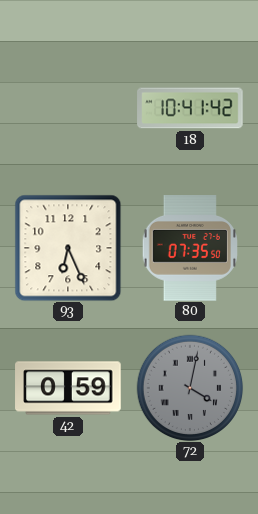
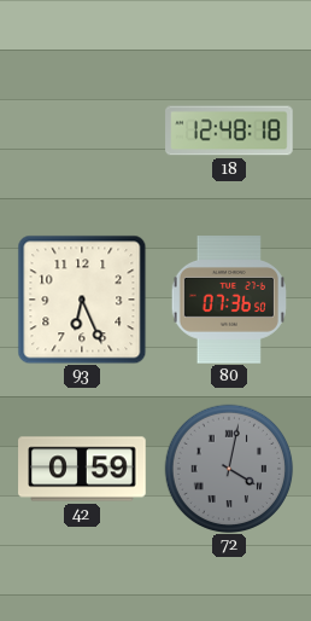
18: 10:41 -> 12:48 (229, 130)
80: 07:35 -> 07:36 (229, 300)
